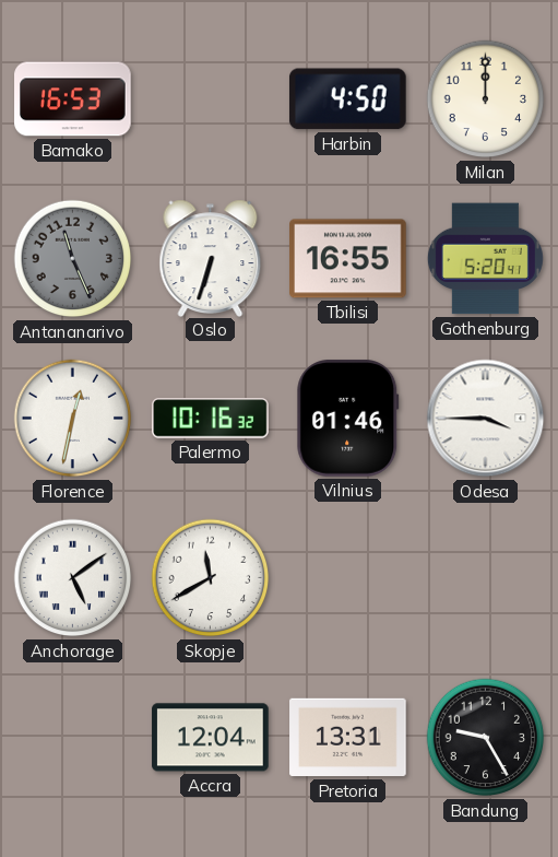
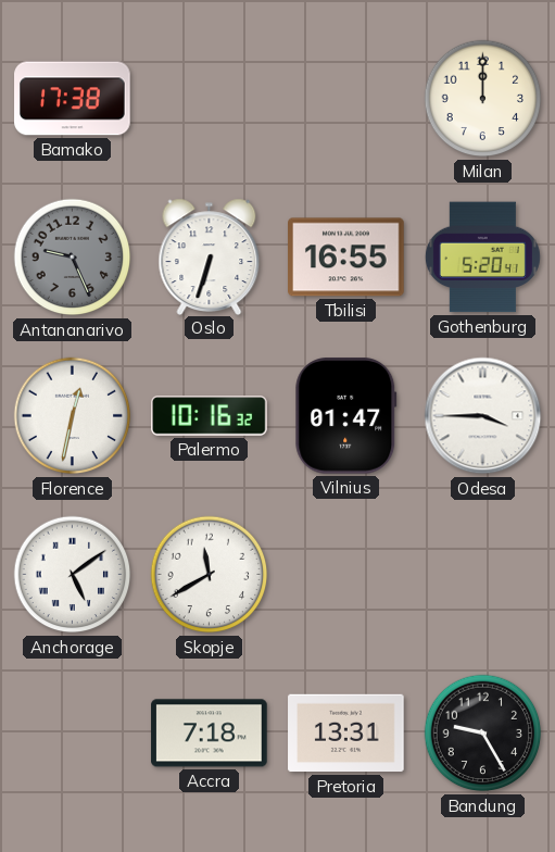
Bamako: 16:53 -> 17:38 (73, 99)
Harbin: 4:50 -> none (347, 99)
Antananarivo: 11:26 -> 9:26 (73, 258)
Vilnius: 01:46 -> 01:47 (346, 416)
Accra: 12:04 -> 7:18 (210, 734)
